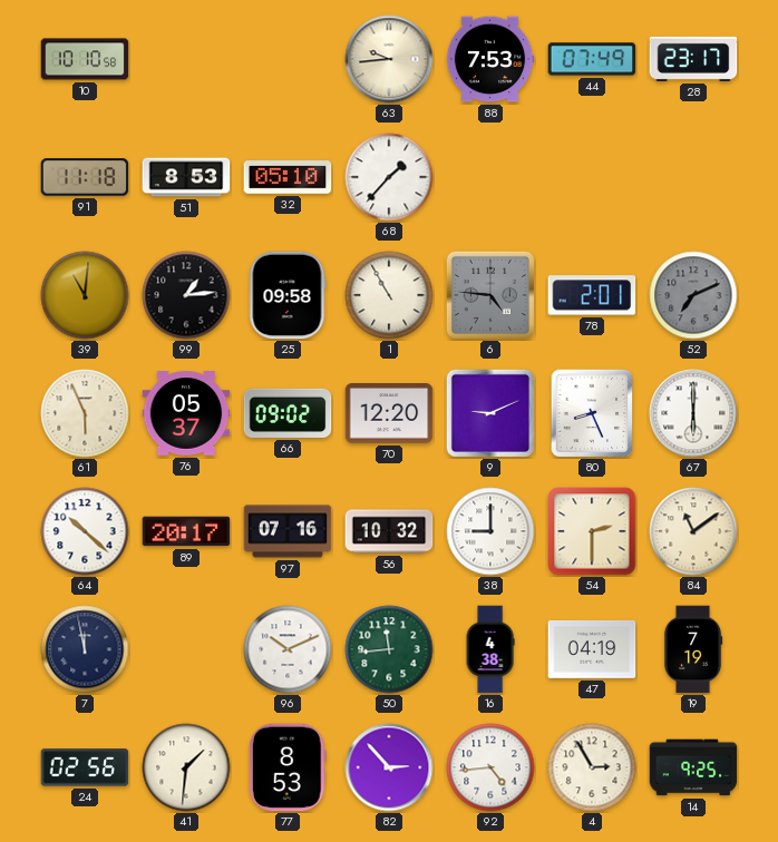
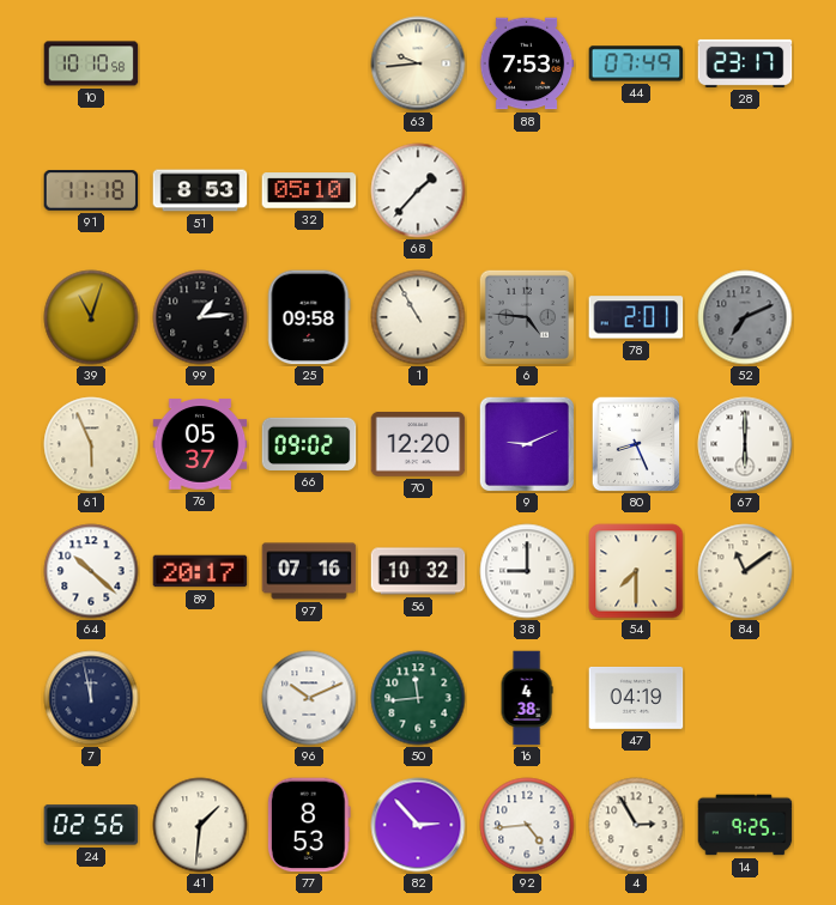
39: 11:01 -> 11:03 (91, 317)
54: 2:30 -> 7:30 (636, 571)
19: 7:19 -> none (693, 649)
